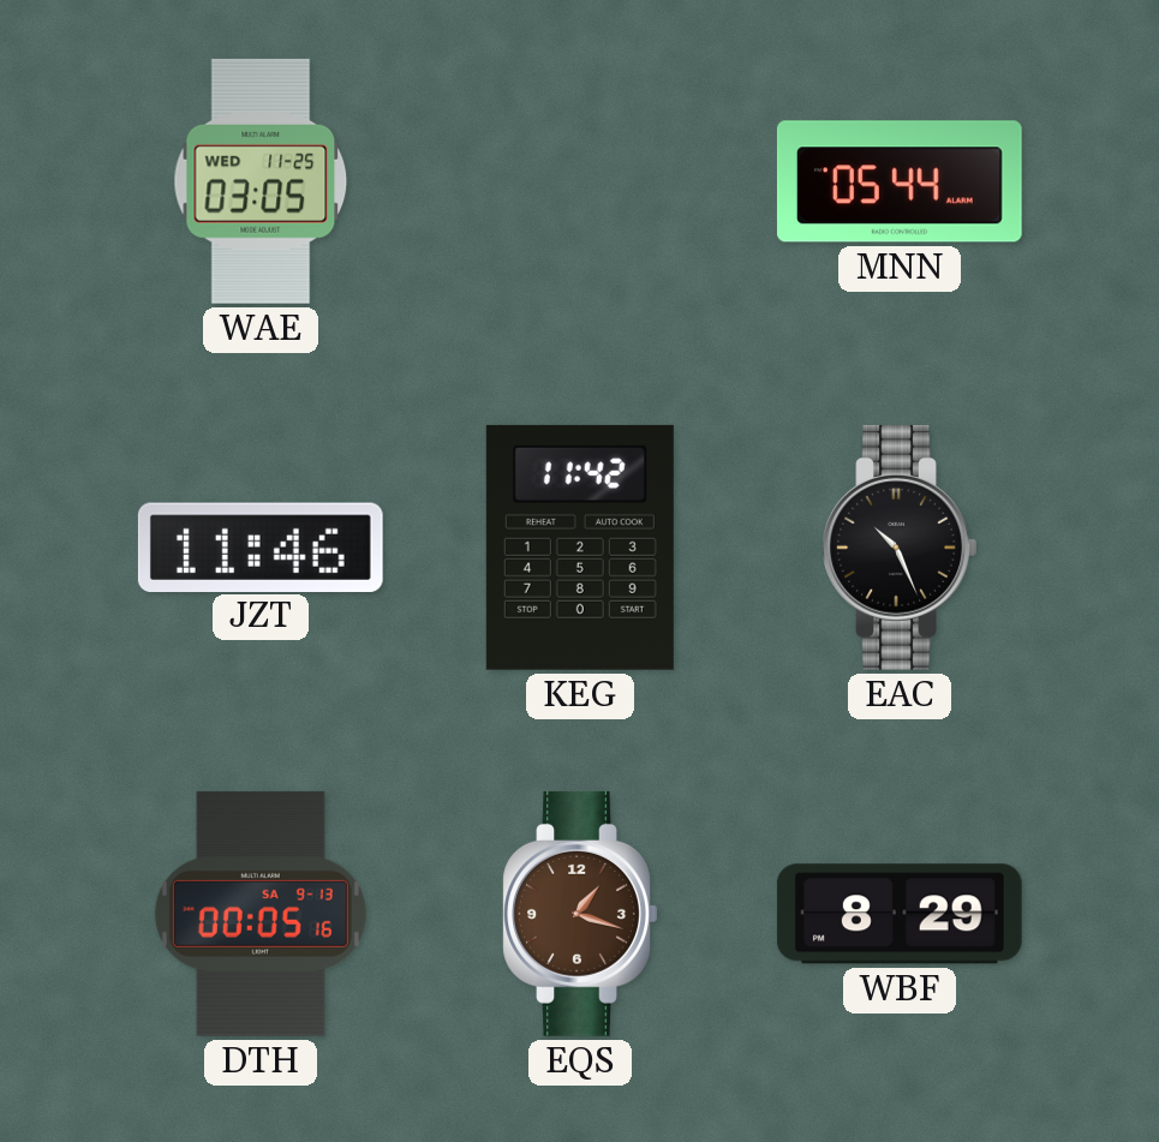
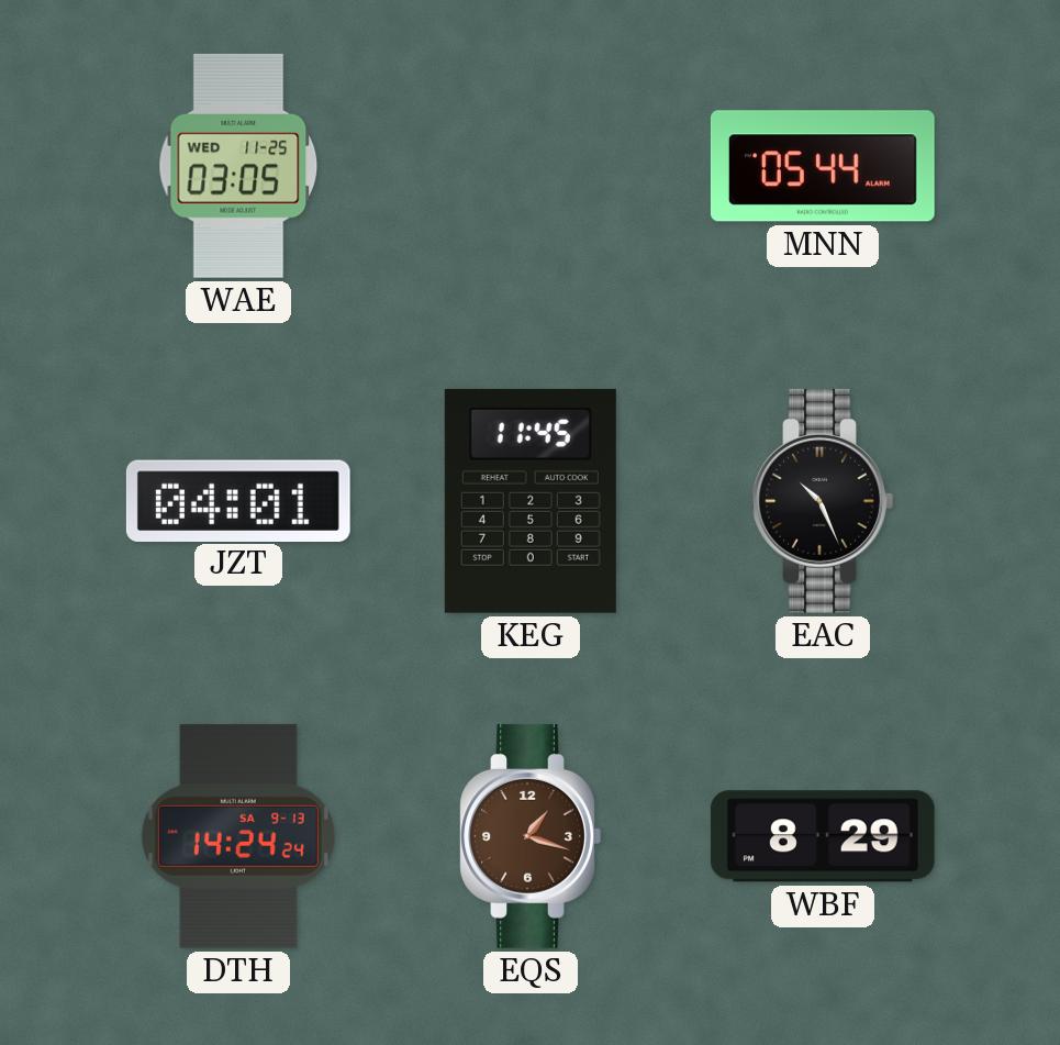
JZT: 11:46 -> 04:01 (238, 500)
KEG: 11:42 -> 11:45 (531, 501)
DTH: 00:05 -> 14:24 (238, 836)
